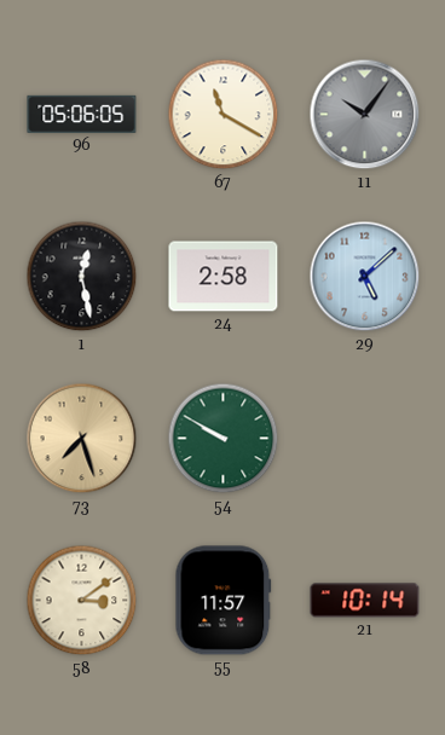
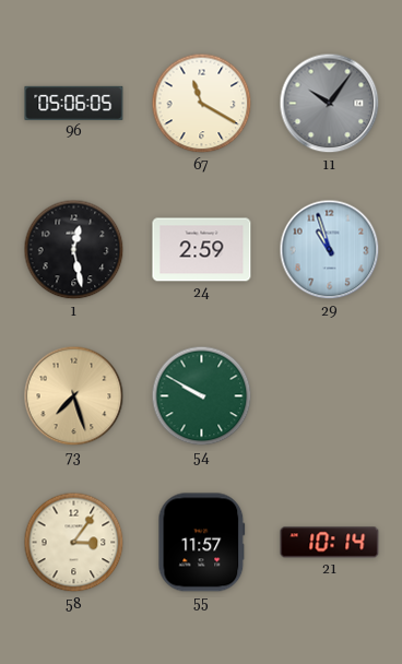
24: 2:58 -> 2:59 (202, 250)
29: 5:08 -> 10:57 (330, 250)
58: 3:09 -> 3:06 (74, 543)
